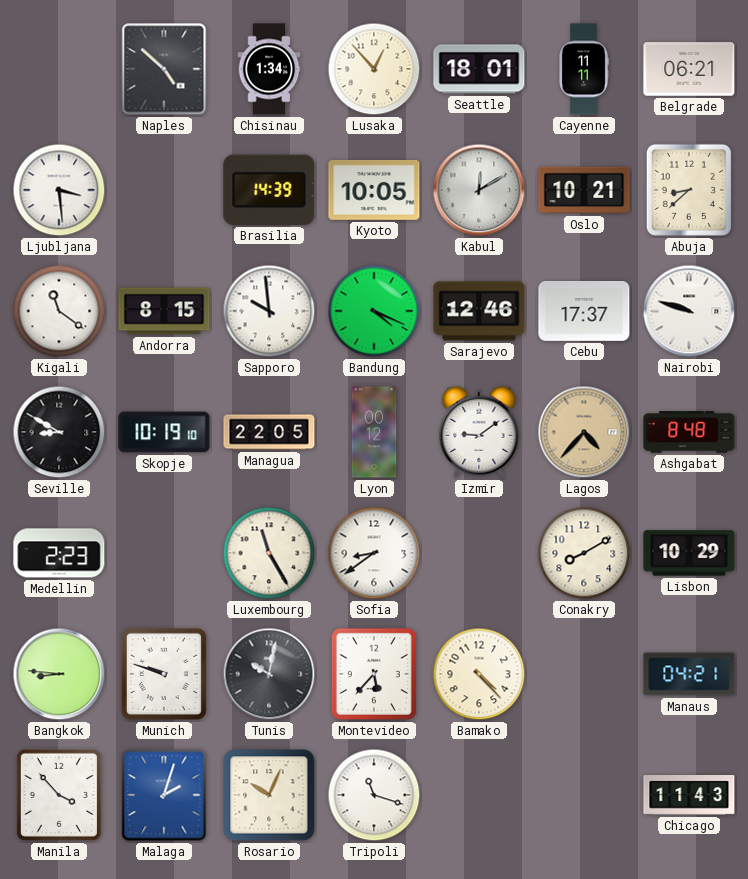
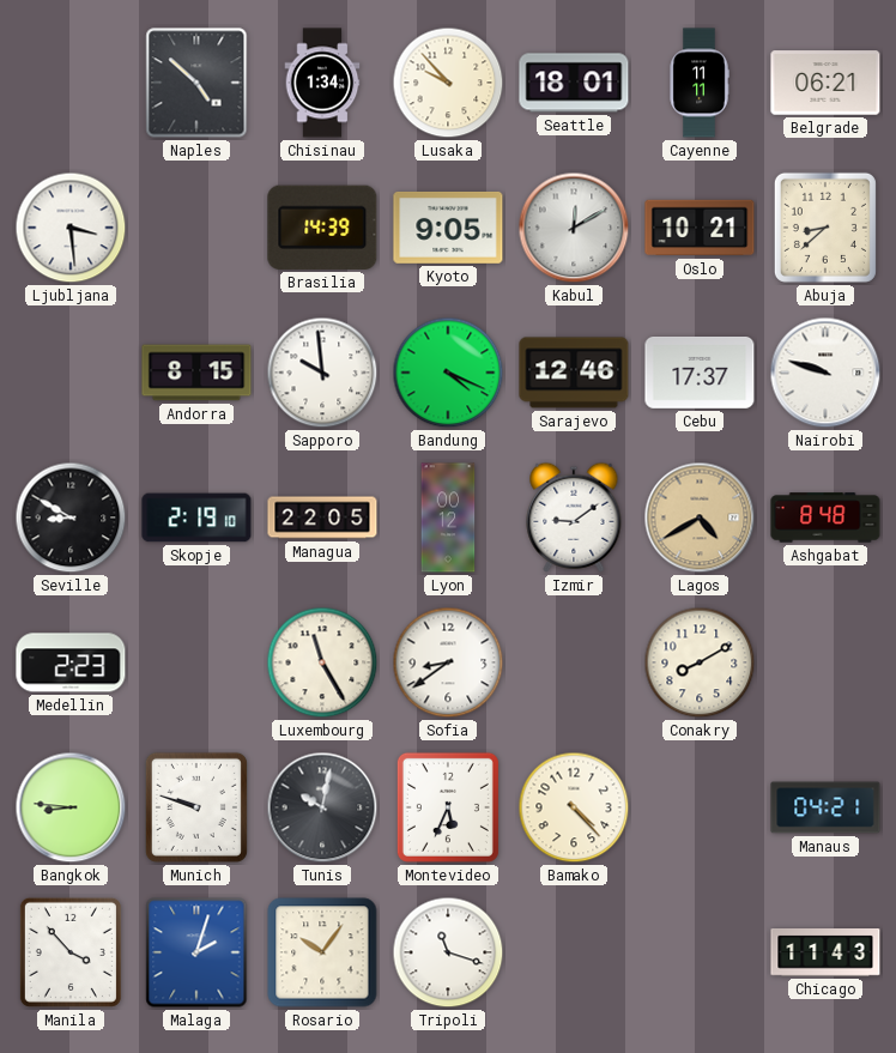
Lusaka: 12:53 -> 9:53 (448, 83)
Kyoto: 10:05 -> 9:05 (448, 228)
Kigali: 11:21 -> none (59, 311)
Skopje: 10:19 -> 2:19 (196, 518)
Lagos: 4:37 -> 4:40 (700, 518)
Lisbon: 10:29 -> none (689, 553)
Montevideo: 5:37 -> 5:34 (448, 807)
Rosario: 10:04 -> 10:06 (322, 952)
